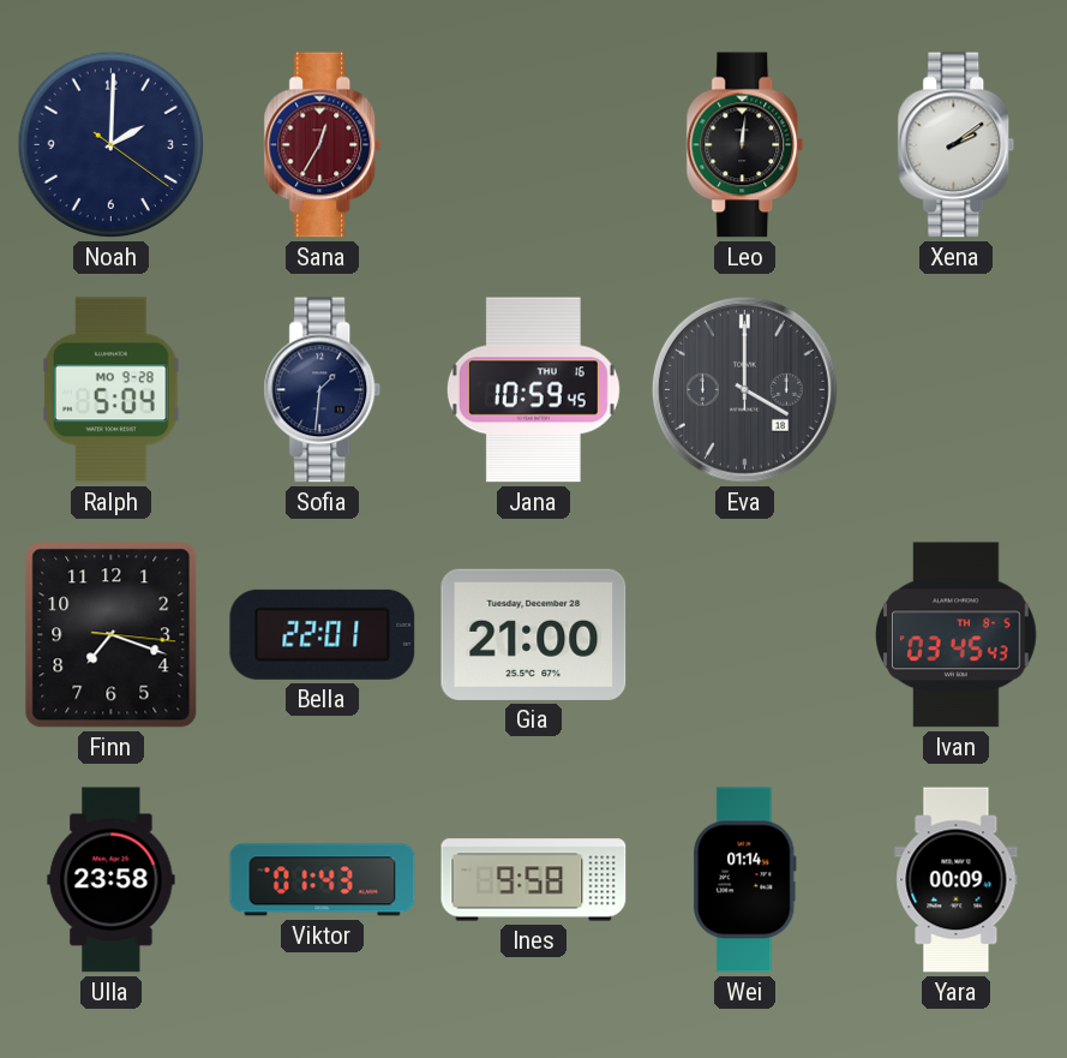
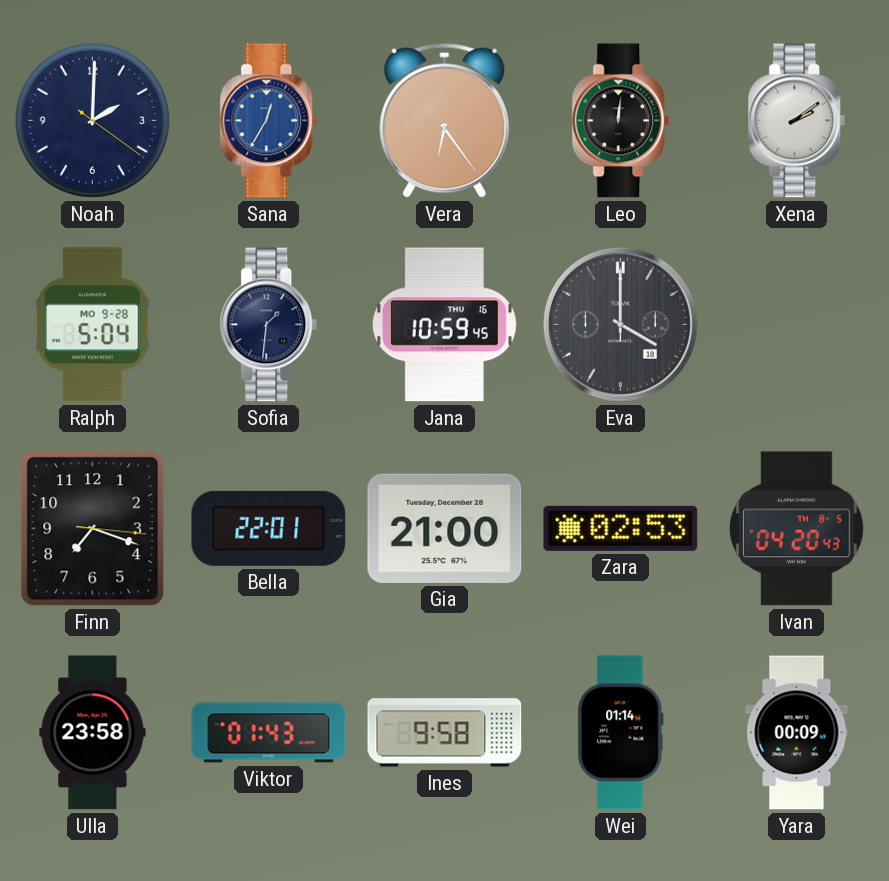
Sana dial: burgundy -> blue (269, 121)
Vera: none -> 6:24 (445, 120)
Zara: none -> 02:53 (621, 528)
Ivan: 03:45 -> 04:20 (796, 529)
